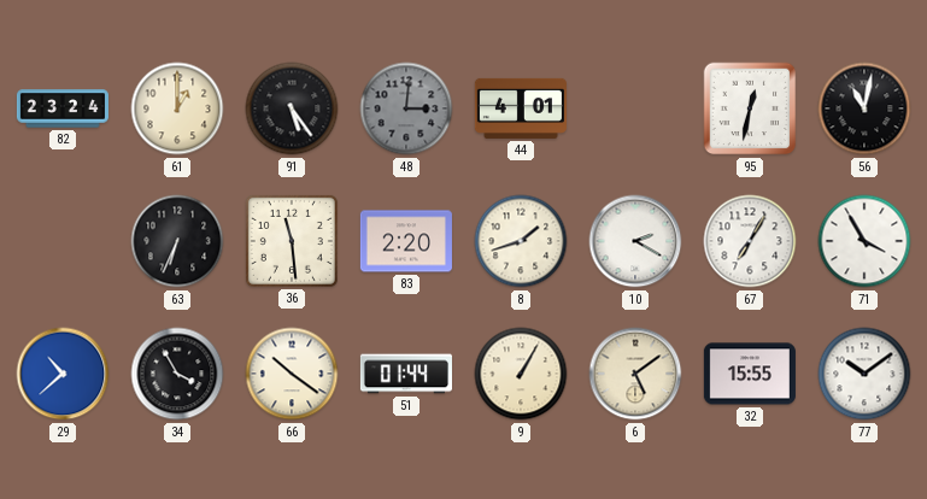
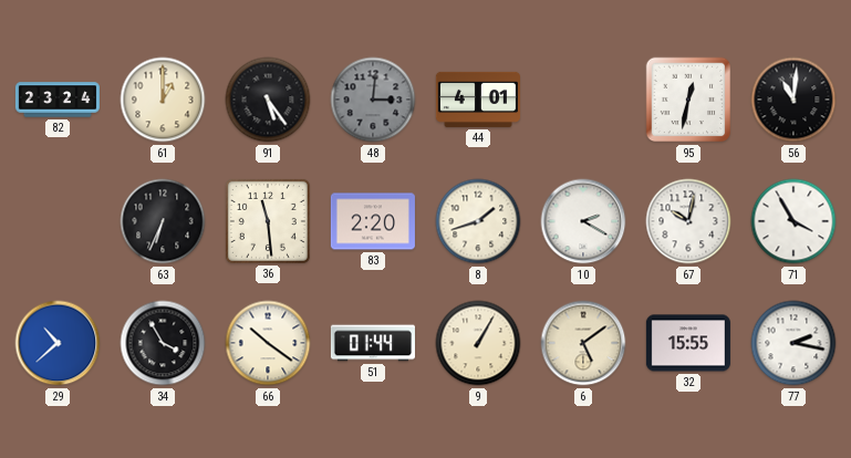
56: 11:02 -> 11:01 (793, 100)
67: 7:05 -> 10:02 (688, 221)
77: 10:09 -> 2:17 (793, 343)
